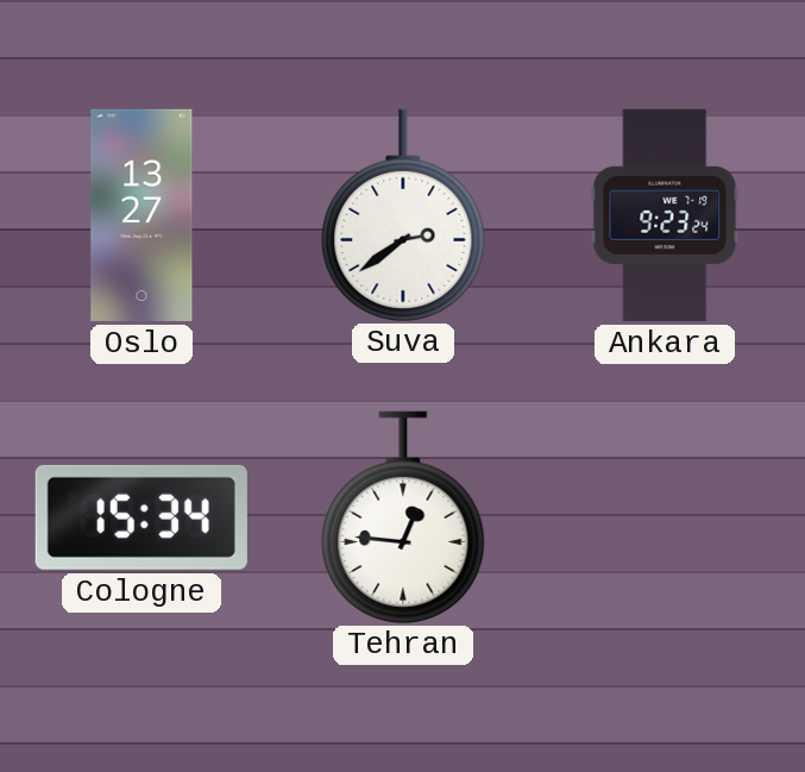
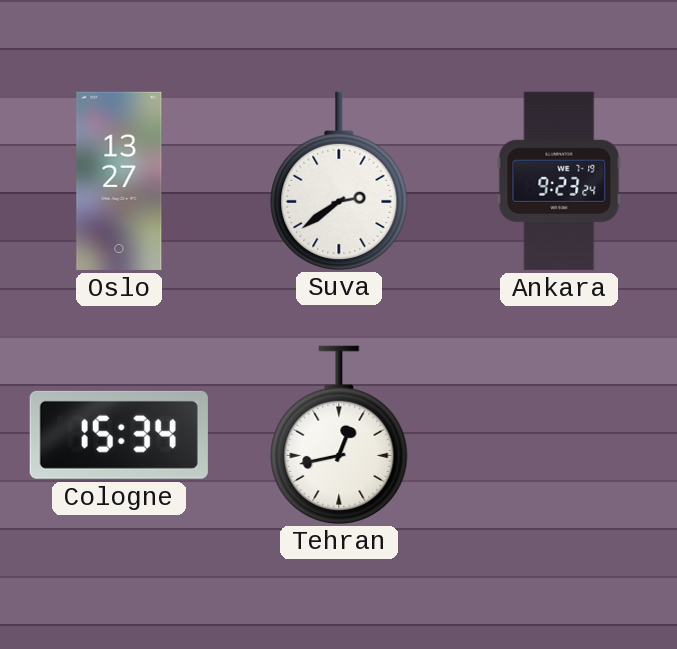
Tehran: 12:46 -> 12:43 (339, 434)
